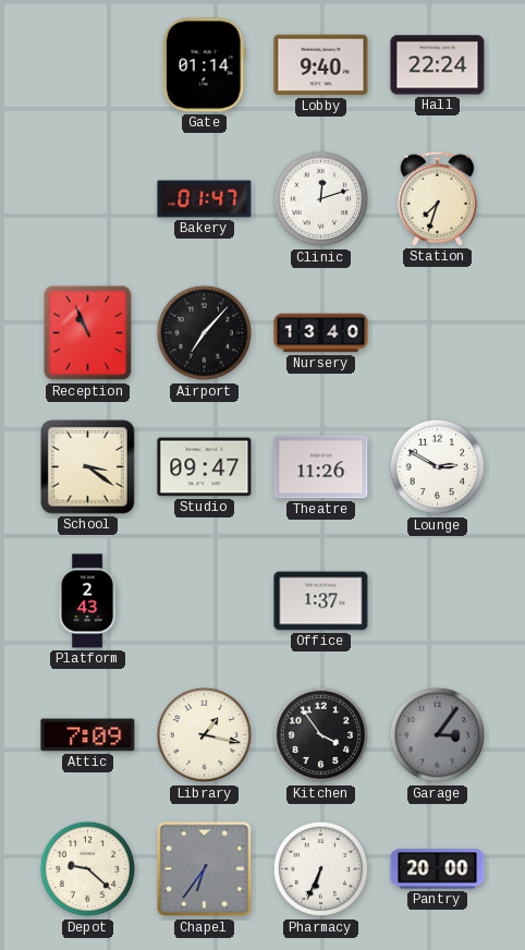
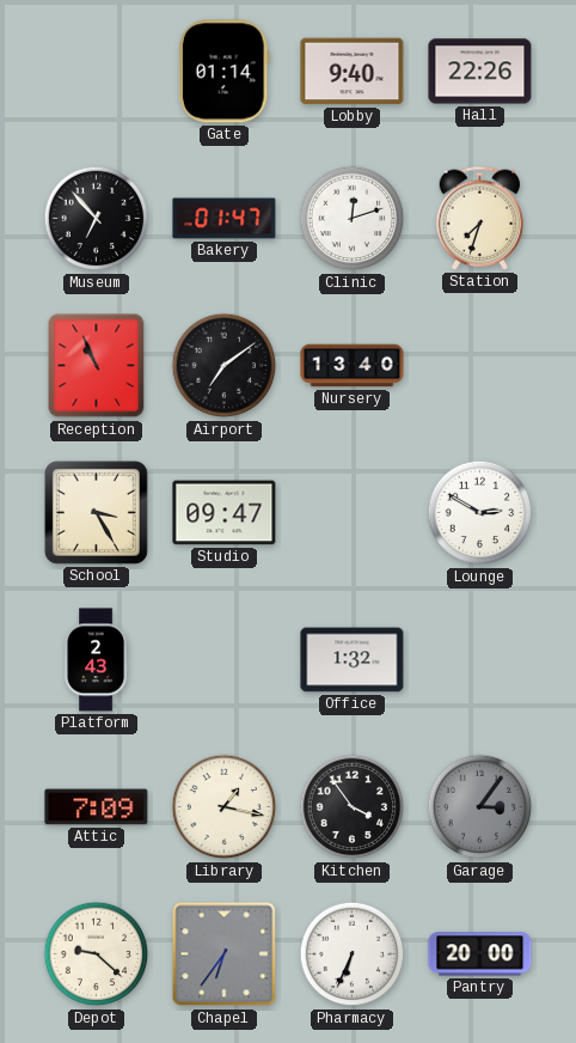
Hall: 22:24 -> 22:26 (480, 72)
Museum: none -> 6:53 (97, 219)
Airport: 7:07 -> 7:09 (225, 366)
School: 3:21 -> 3:25 (96, 512)
Theatre: 11:26 -> none (321, 467)
Office: 1:37 -> 1:32 (353, 660)
